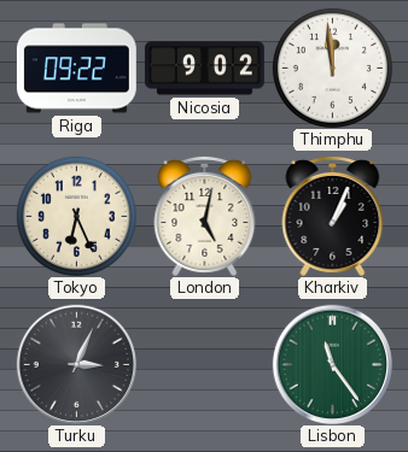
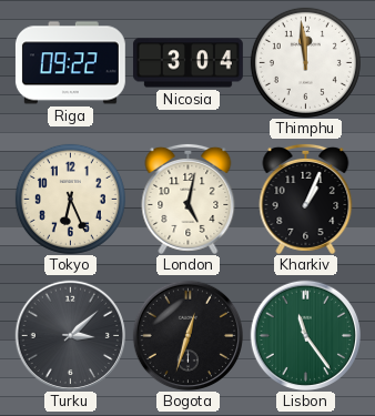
Nicosia: 9:02 -> 3:04 (187, 63)
Turku: 3:04 -> 3:08 (70, 335)
Bogota: none -> 12:33 (187, 335)
